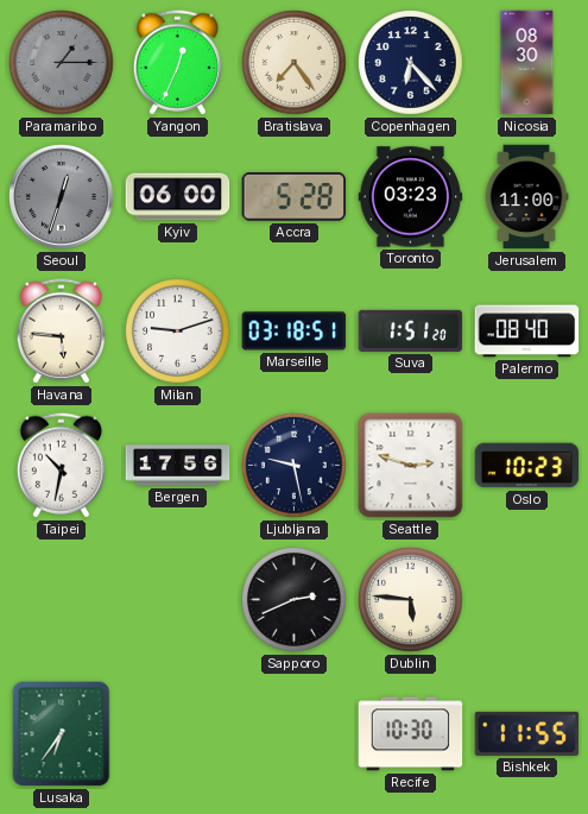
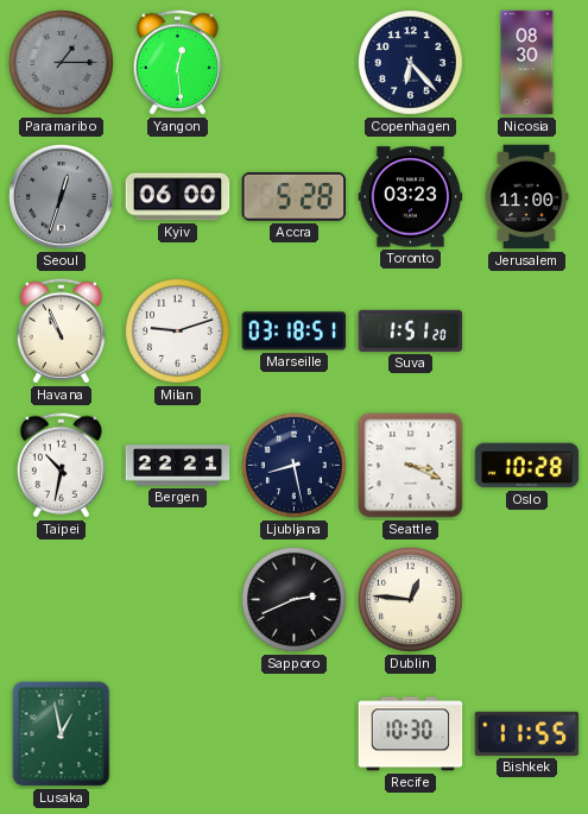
Yangon: 12:34 -> 12:29 (177, 63)
Bratislava: 7:24 -> none (295, 63)
Havana: 5:46 -> 10:56 (61, 332)
Palermo: 08:40 -> none (527, 332)
Bergen: 17:56 -> 22:21 (178, 466)
Ljubljana: 9:28 -> 8:28 (295, 466)
Seattle: 2:48 -> 3:19 (411, 466)
Oslo: 10:23 -> 10:28 (527, 466)
Dublin: 5:46 -> 12:46 (411, 600)
Lusaka: 6:36 -> 12:58 (62, 734)
